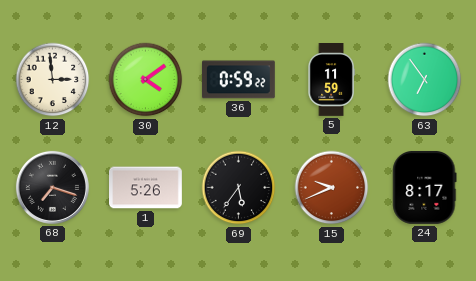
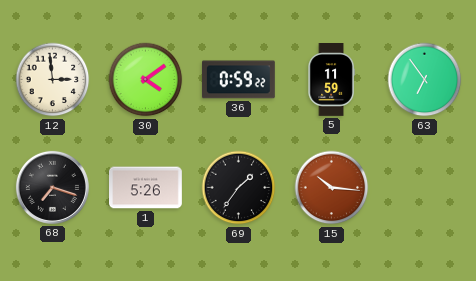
69: 5:36 -> 1:36 (239, 188)
15: 9:41 -> 10:16 (332, 188)
24: 8:17 -> none (425, 187)
